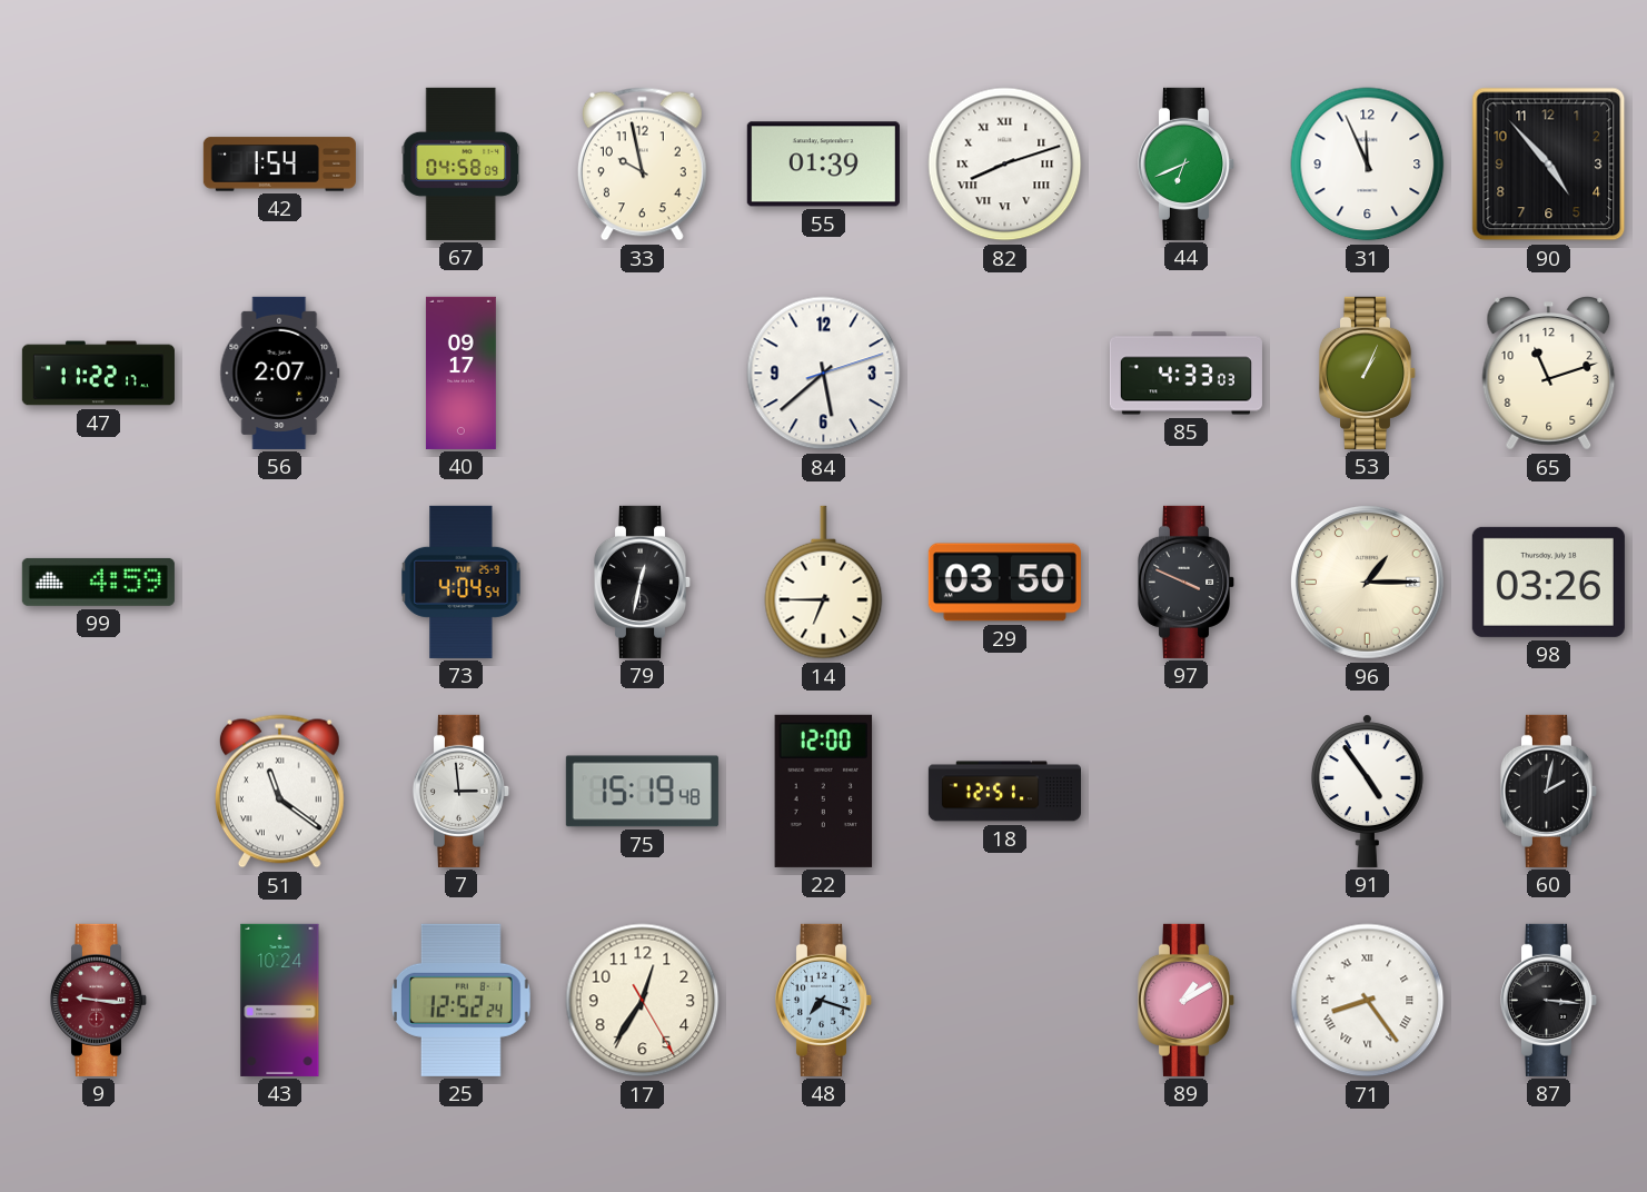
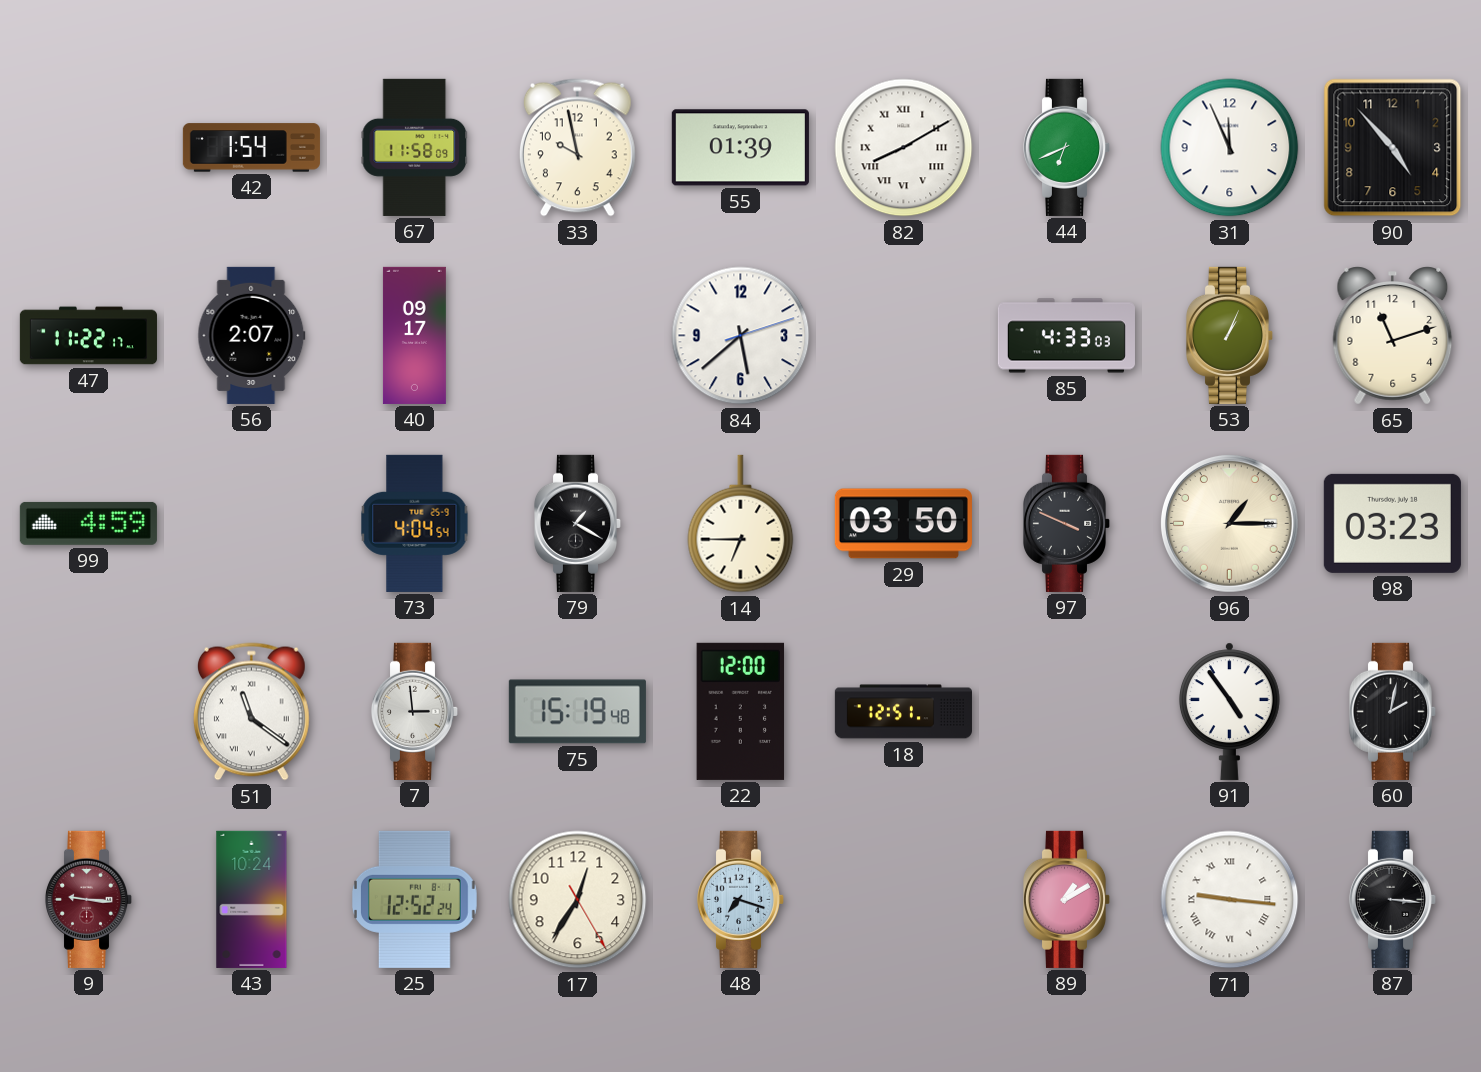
67: 04:58 -> 11:58 (415, 147)
82: 8:12 -> 8:10 (904, 148)
79: 12:32 -> 1:20 (578, 523)
98: 03:26 -> 03:23 (1392, 523)
71: 8:24 -> 9:16 (1230, 900)
